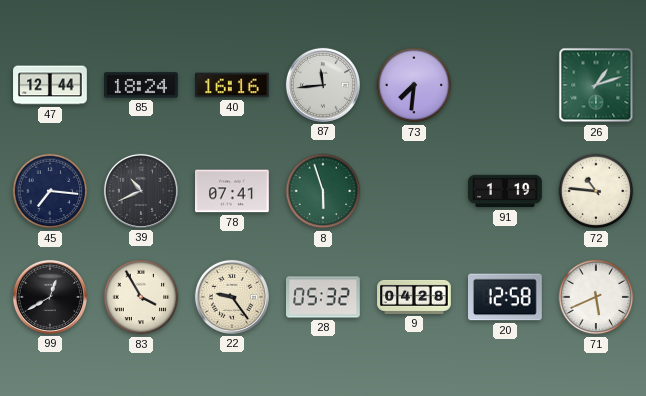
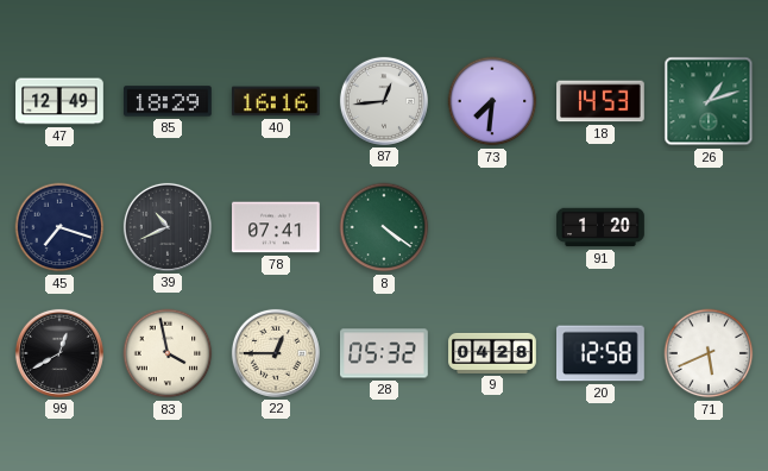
47: 12:44 -> 12:49 (59, 101)
85: 18:24 -> 18:29 (169, 101)
87: 11:44 -> 12:44 (384, 101)
18: none -> 14:53 (602, 101)
45: 7:16 -> 7:18 (59, 227)
8: 5:57 -> 4:21 (384, 227)
91: 1:19 -> 1:20 (600, 227)
72: 10:46 -> none (596, 191)
83: 3:55 -> 3:58 (168, 353)
22: 9:24 -> 12:45 (276, 353)
